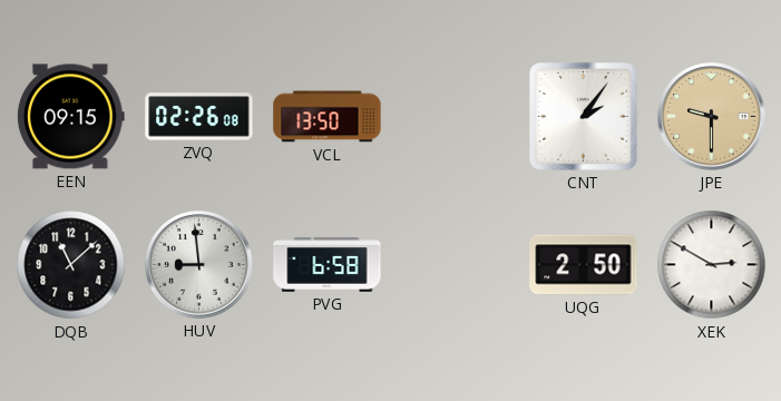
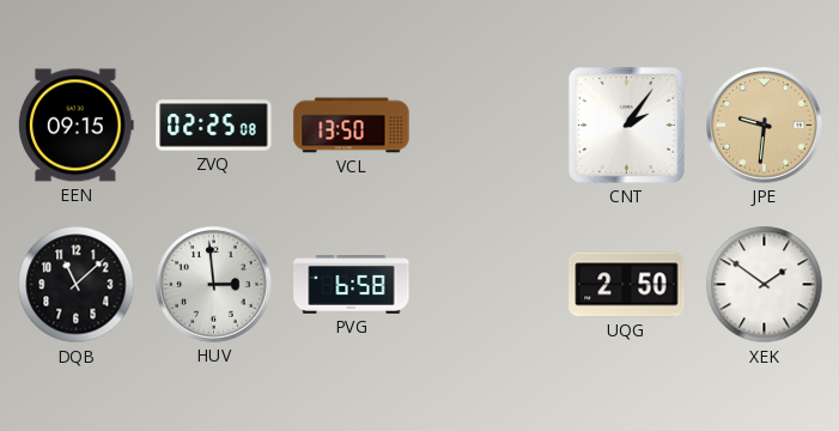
ZVQ: 02:26 -> 02:25 (214, 126)
JPE: 9:30 -> 9:31 (765, 126)
HUV: 8:59 -> 2:59 (214, 285)
XEK: 2:50 -> 1:51 (765, 285)
